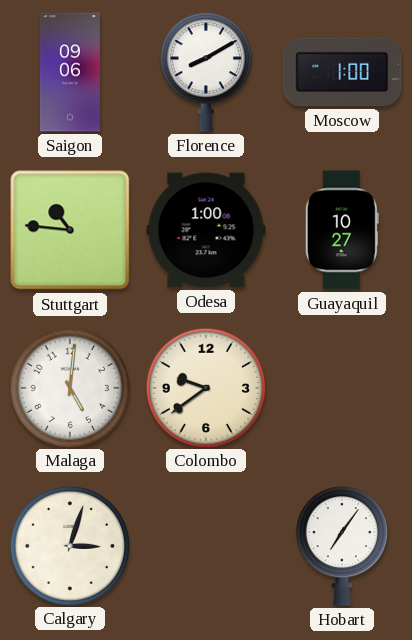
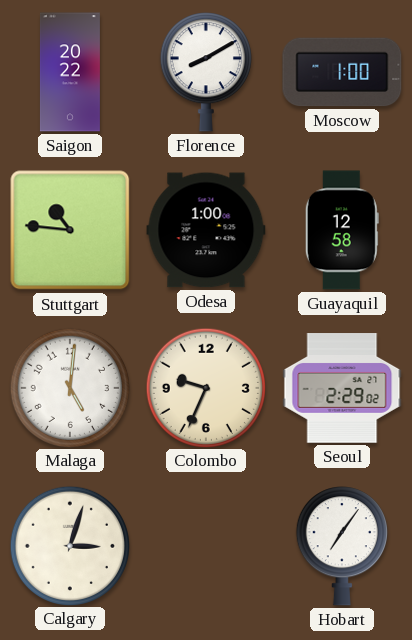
Saigon: 09:06 -> 20:22 (70, 72)
Guayaquil: 10:27 -> 12:58 (342, 230)
Colombo: 9:39 -> 9:34 (205, 387)
Seoul: none -> 2:29 (342, 388)
